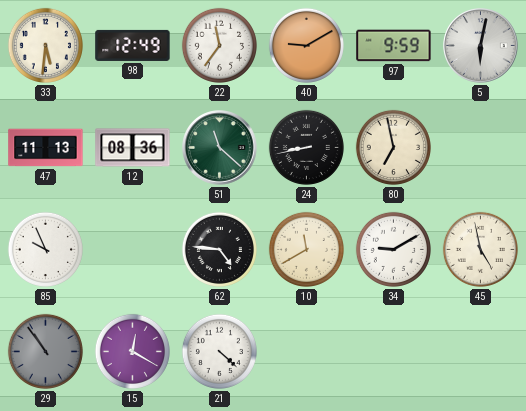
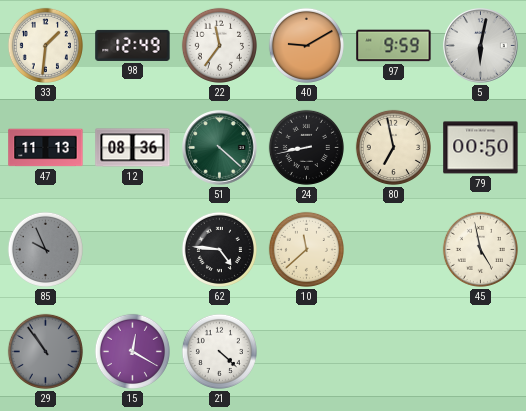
33: 5:31 -> 1:31 (45, 45)
51: 11:22 -> 4:22 (220, 148)
79: none -> 00:50 (481, 148)
85 dial: white -> grey (45, 249)
10: 11:40 -> 11:38 (306, 249)
34: 9:10 -> none (393, 249)
